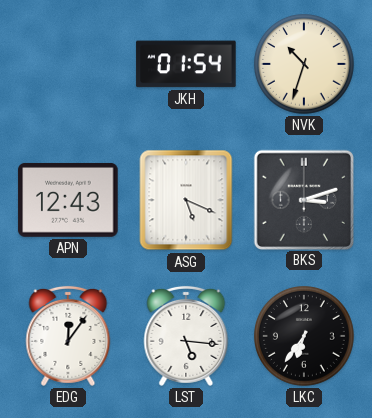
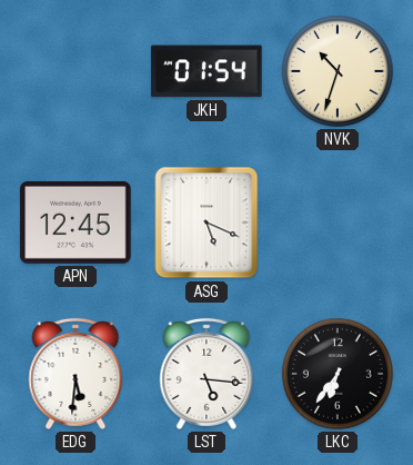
APN: 12:43 -> 12:45 (75, 222)
BKS: 3:12 -> none (303, 199)
EDG: 12:06 -> 5:31 (75, 374)
